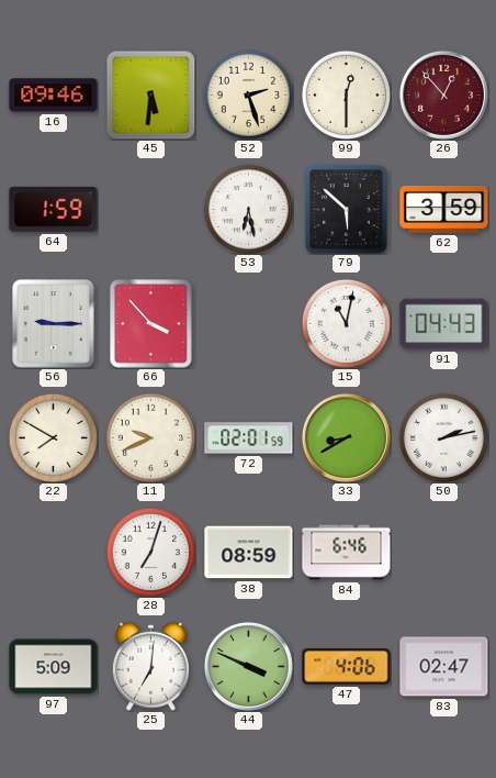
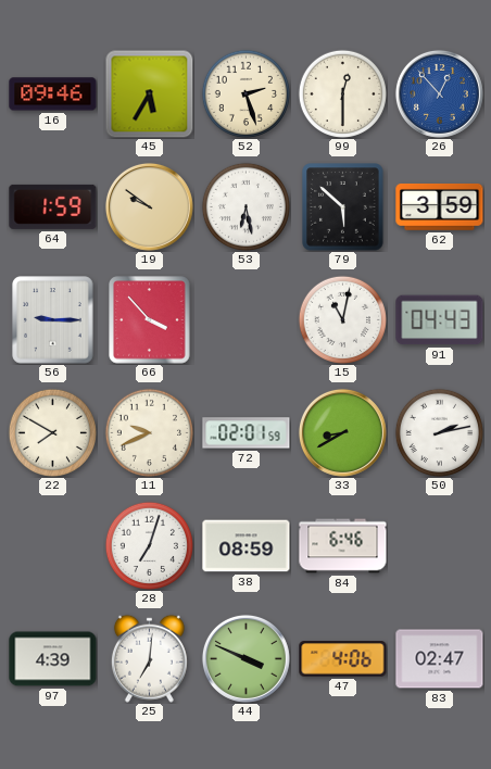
45: 5:31 -> 5:35 (149, 93)
26 dial: burgundy -> blue (439, 93)
19: none -> 9:51 (149, 206)
97: 5:09 -> 4:39 (53, 659)
